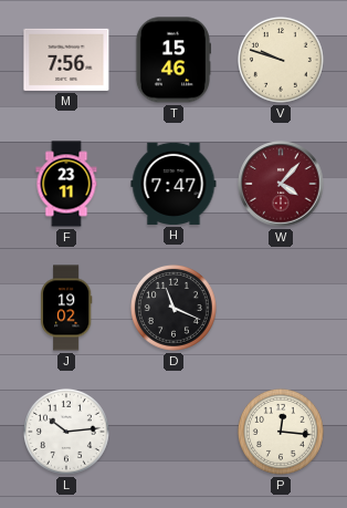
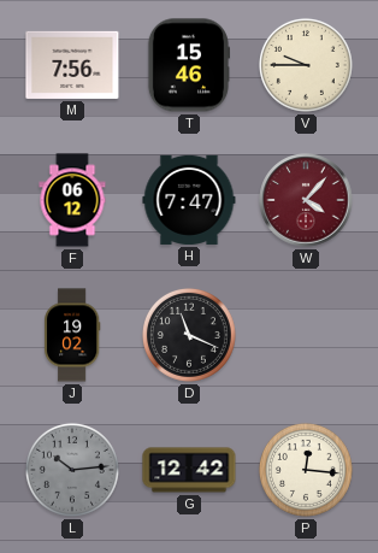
V: 9:48 -> 9:45 (306, 65)
F: 23:11 -> 06:12 (72, 200)
L dial: white -> grey (72, 470)
G: none -> 12:42 (189, 470)
